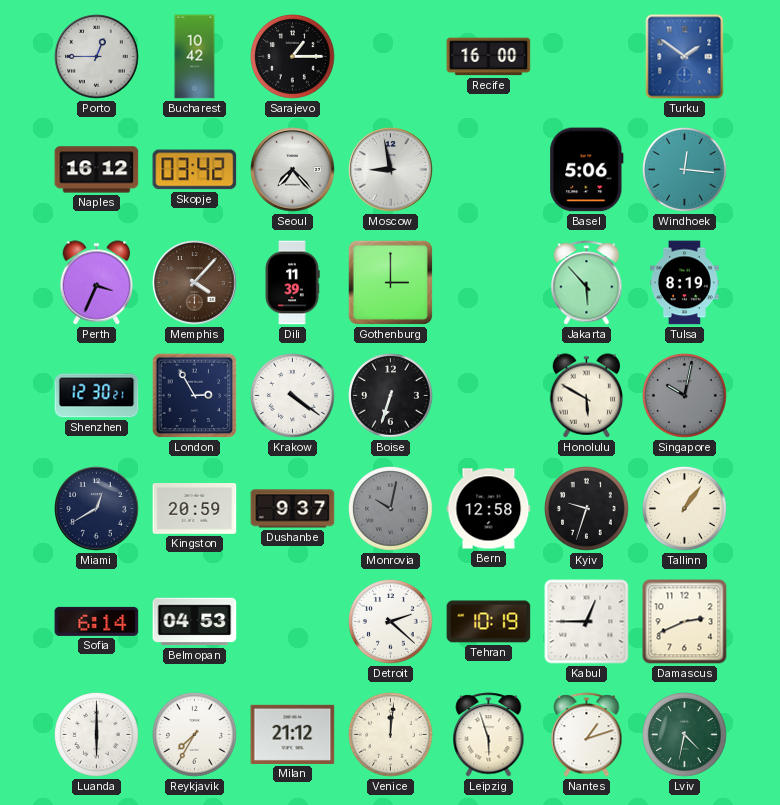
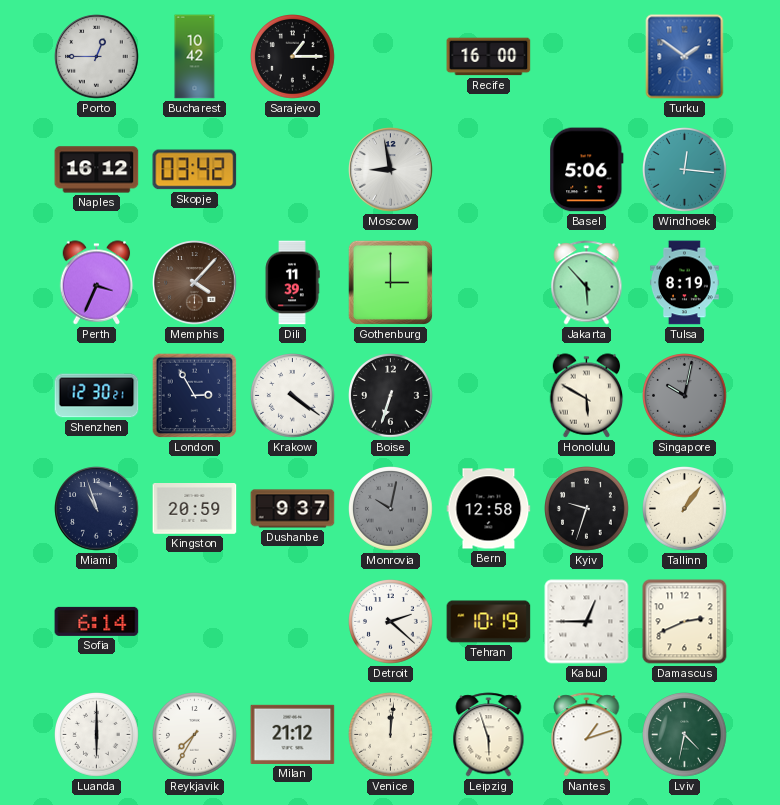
Seoul: 7:23 -> none (293, 170)
Miami: 12:40 -> 10:57 (97, 509)
Belmopan: 04:53 -> none (195, 622)
